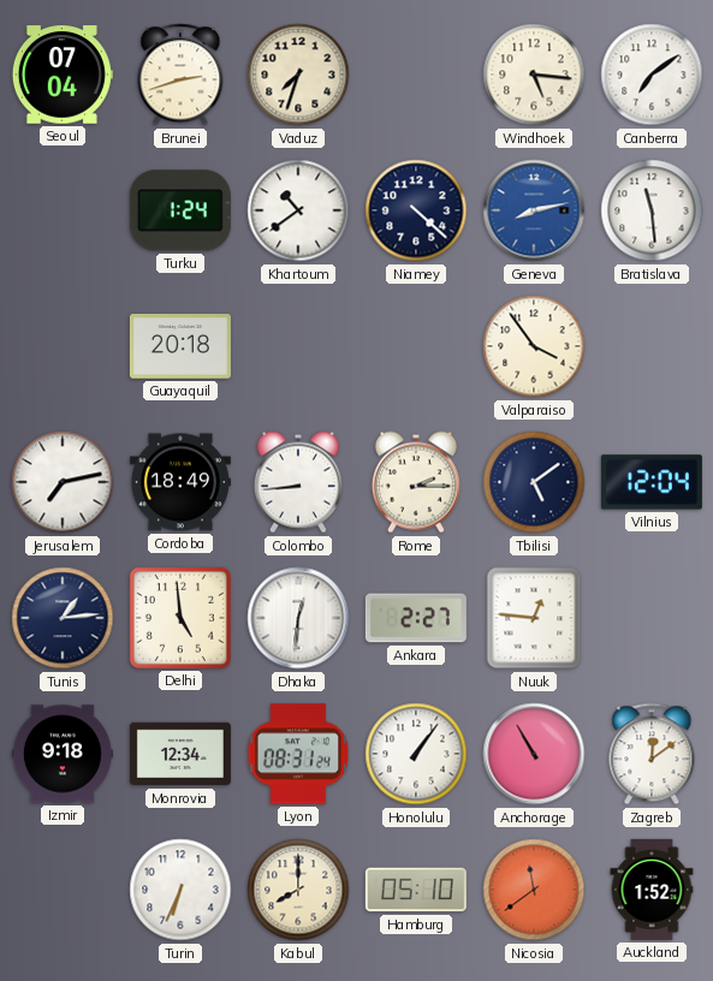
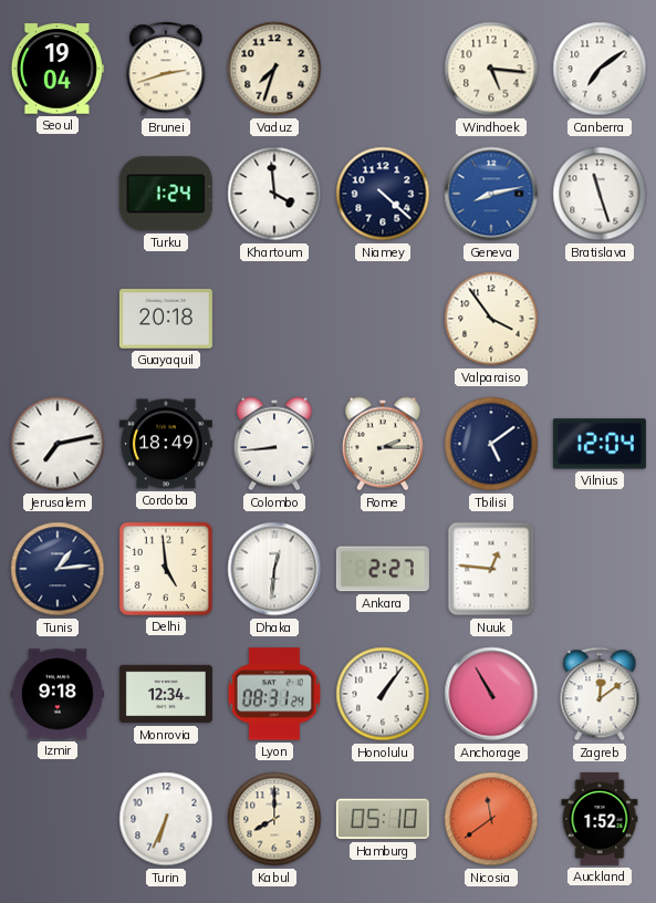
Seoul: 07:04 -> 19:04 (58, 69)
Khartoum: 10:39 -> 3:59 (274, 194)
Bratislava: 11:29 -> 11:27 (600, 194)
